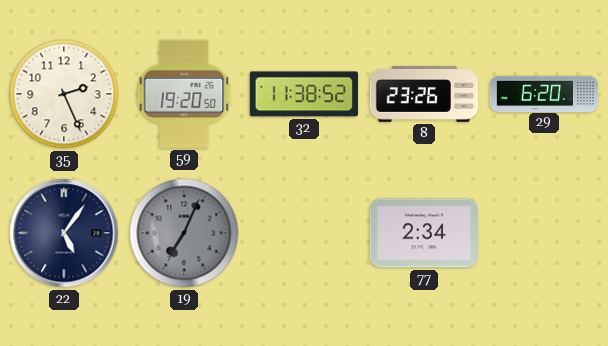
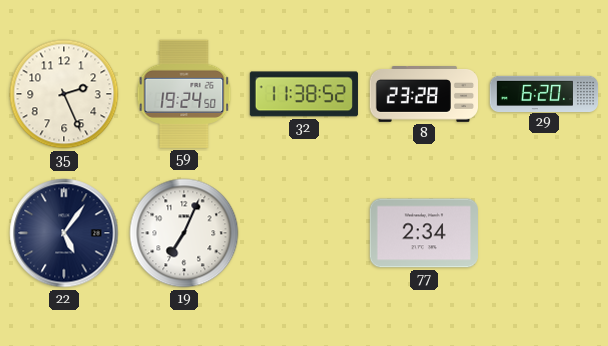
59: 19:20 -> 19:24 (184, 94)
8: 23:26 -> 23:28 (424, 95)
19 dial: grey -> white (184, 233)
